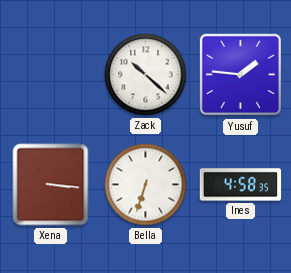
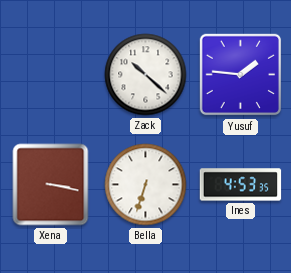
Xena: 3:16 -> 3:17 (51, 185)
Ines: 4:58 -> 4:53 (241, 185)
